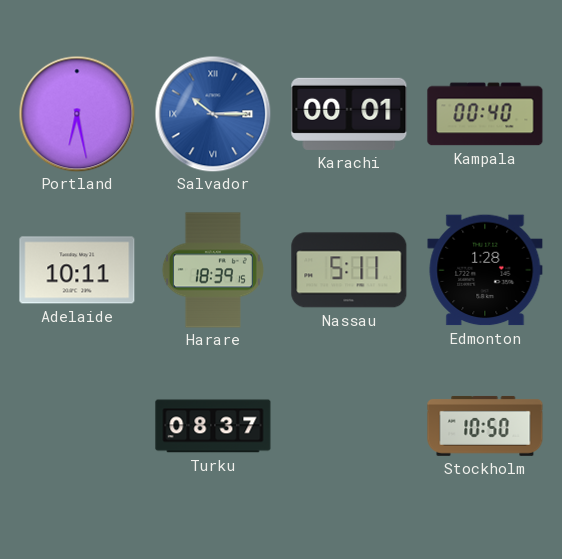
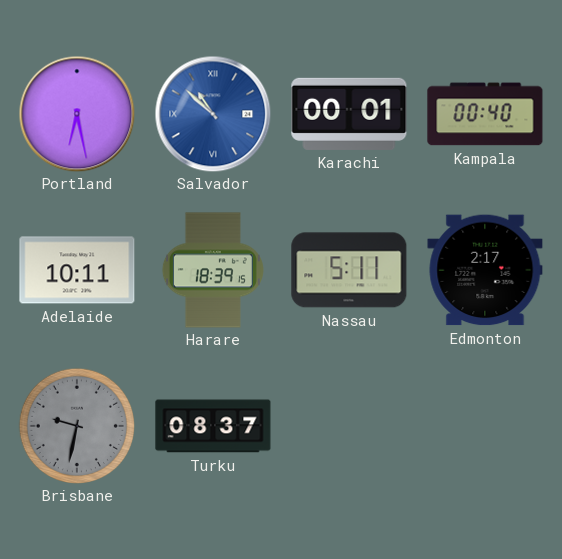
Salvador: 10:15 -> 10:52 (213, 114)
Edmonton: 1:28 -> 2:17 (485, 270)
Brisbane: none -> 9:32 (76, 425)
Stockholm: 10:50 -> none (485, 426)
